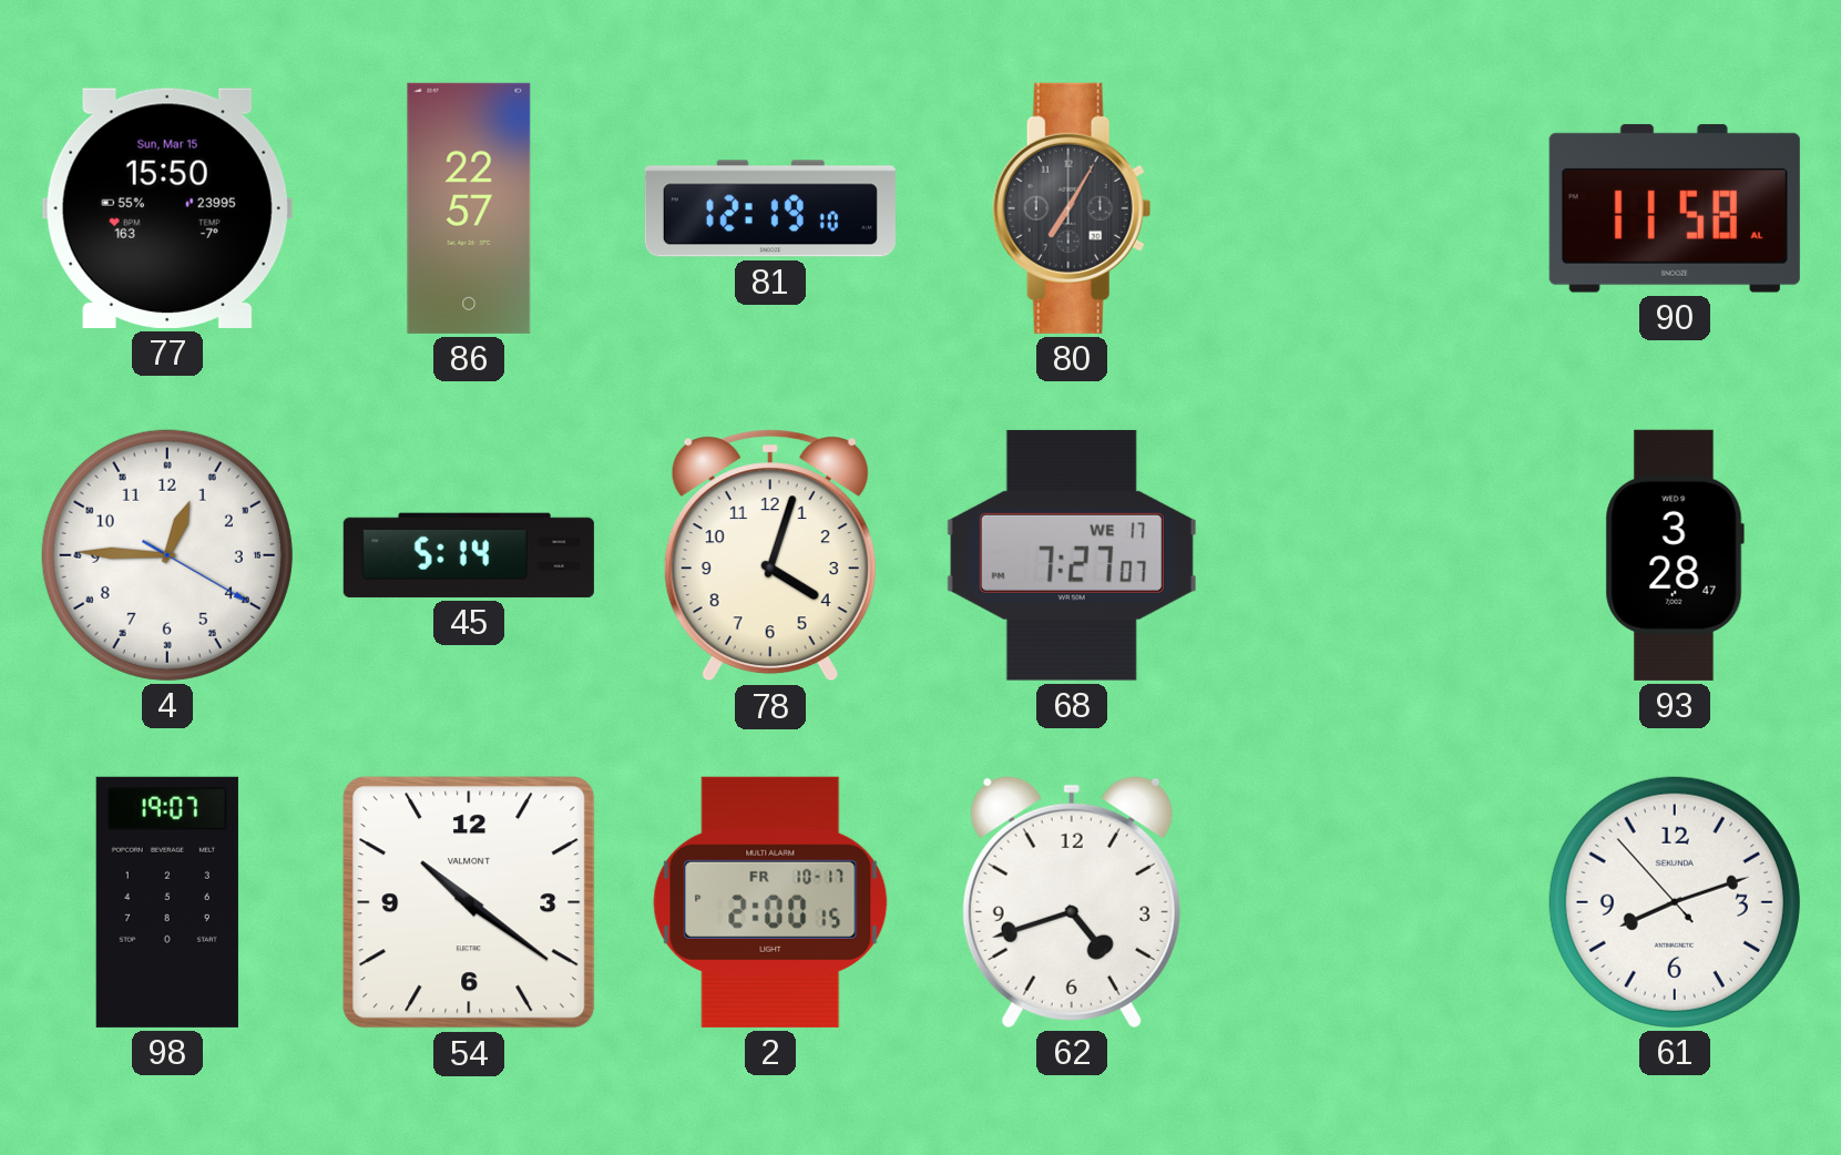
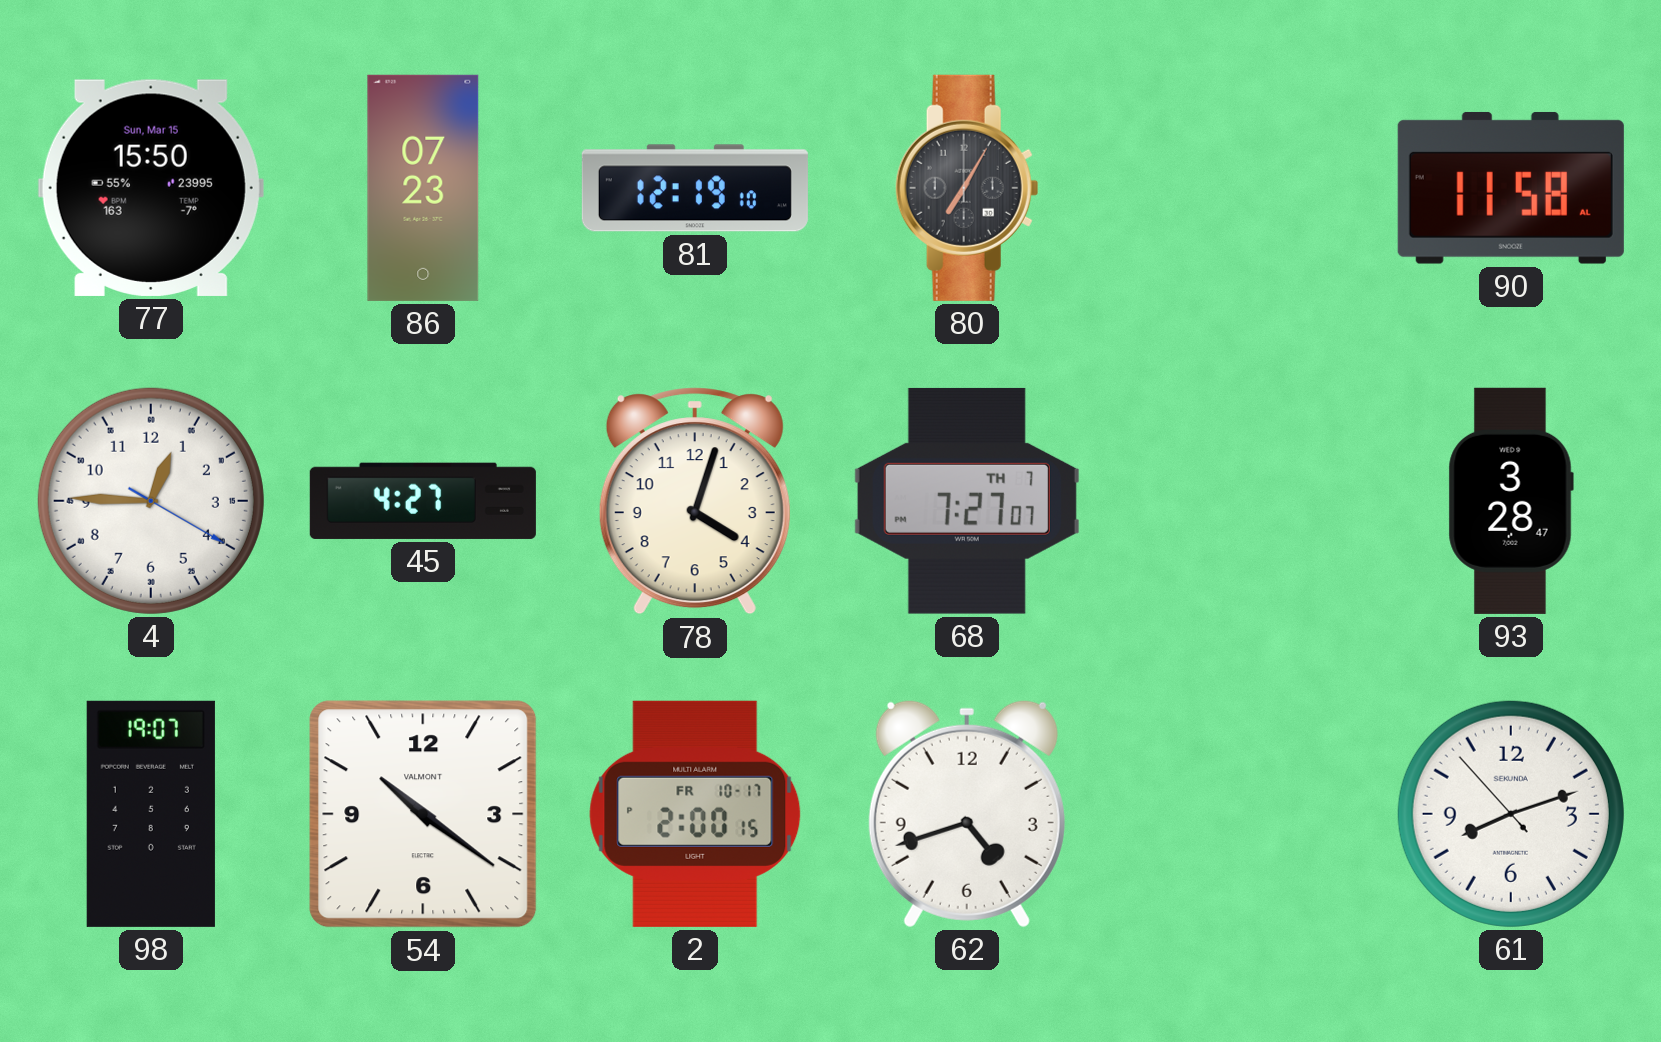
86: 22:57 -> 07:23 (423, 188)
45: 5:14 -> 4:27 (423, 501)
68 date: WE 17 -> TH 7 (967, 501)
